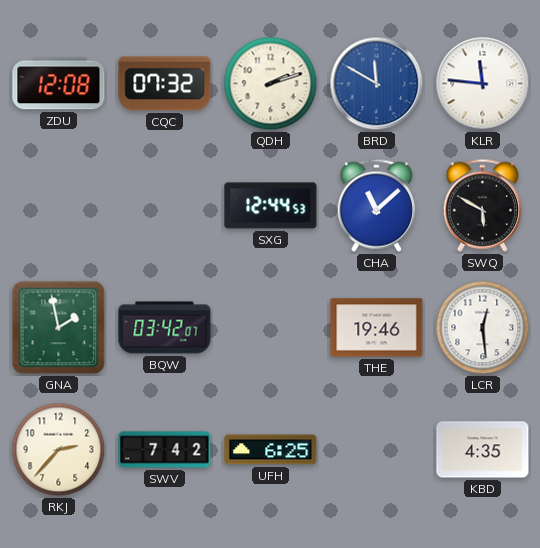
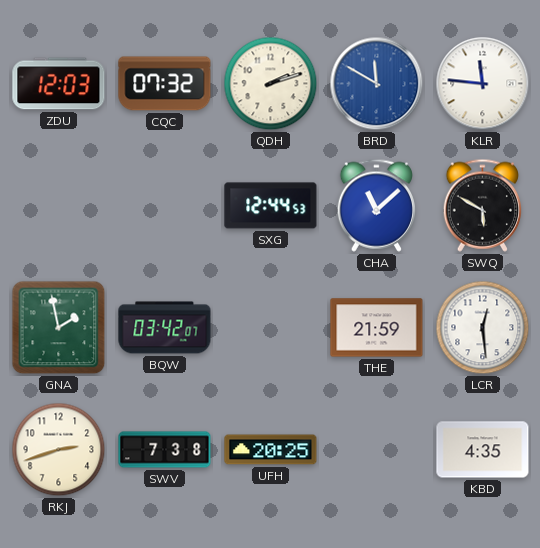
ZDU: 12:08 -> 12:03 (59, 84)
THE: 19:46 -> 21:59 (377, 328)
RKJ: 2:37 -> 2:42 (59, 450)
SWV: 7:42 -> 7:38 (165, 450)
UFH: 6:25 -> 20:25 (271, 450)
